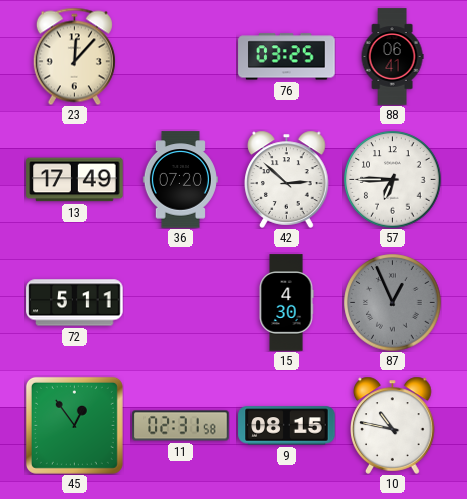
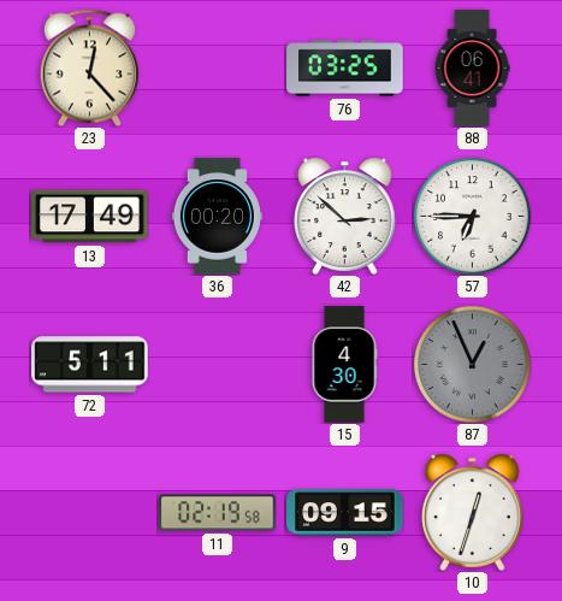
23: 12:07 -> 12:23 (89, 67)
36: 07:20 -> 00:20 (217, 217)
45: 12:54 -> none (74, 425)
11: 02:31 -> 02:19 (218, 513)
9: 08:15 -> 09:15 (345, 513)
10: 10:47 -> 12:33 (473, 512)
